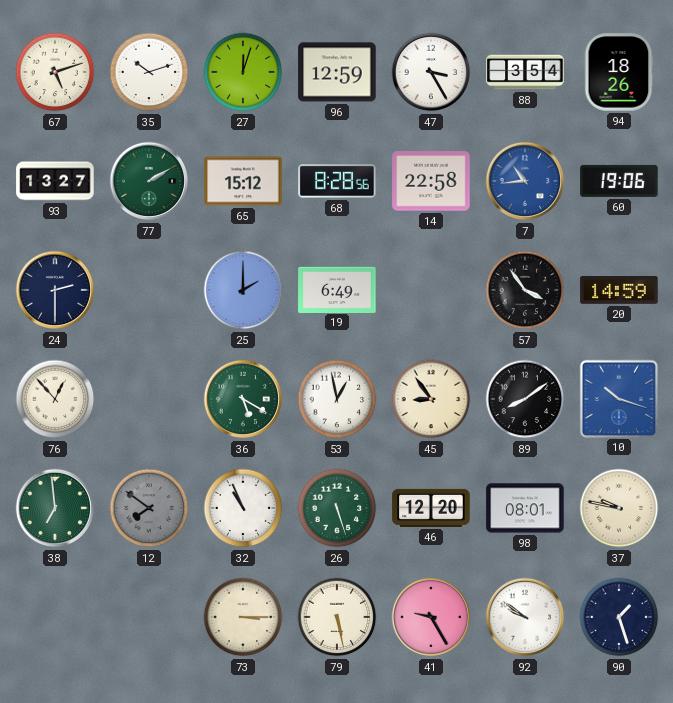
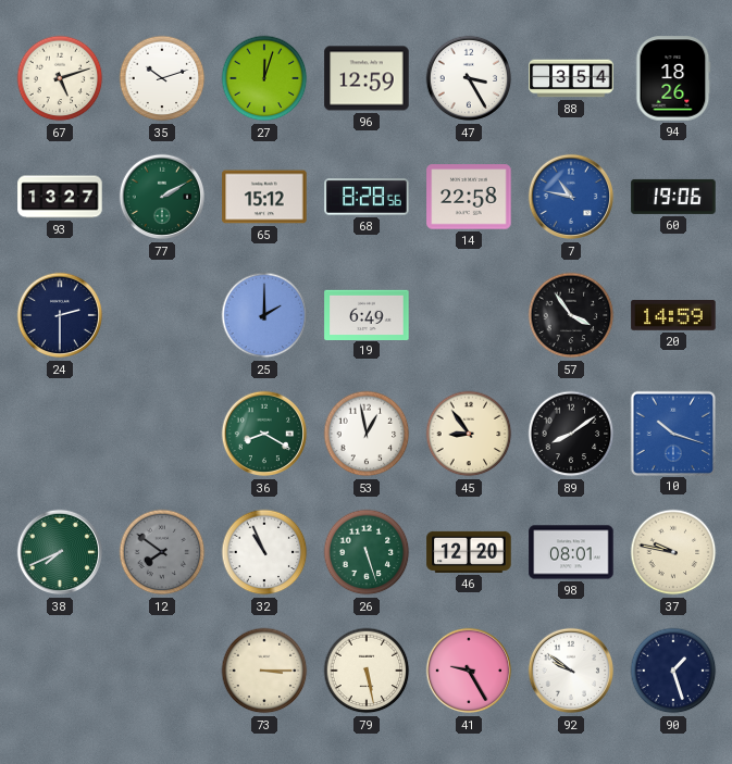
7: 10:44 -> 10:47 (571, 197)
76: 12:53 -> none (55, 399)
36: 5:20 -> 8:20 (264, 434)
38: 6:59 -> 7:41 (60, 552)
